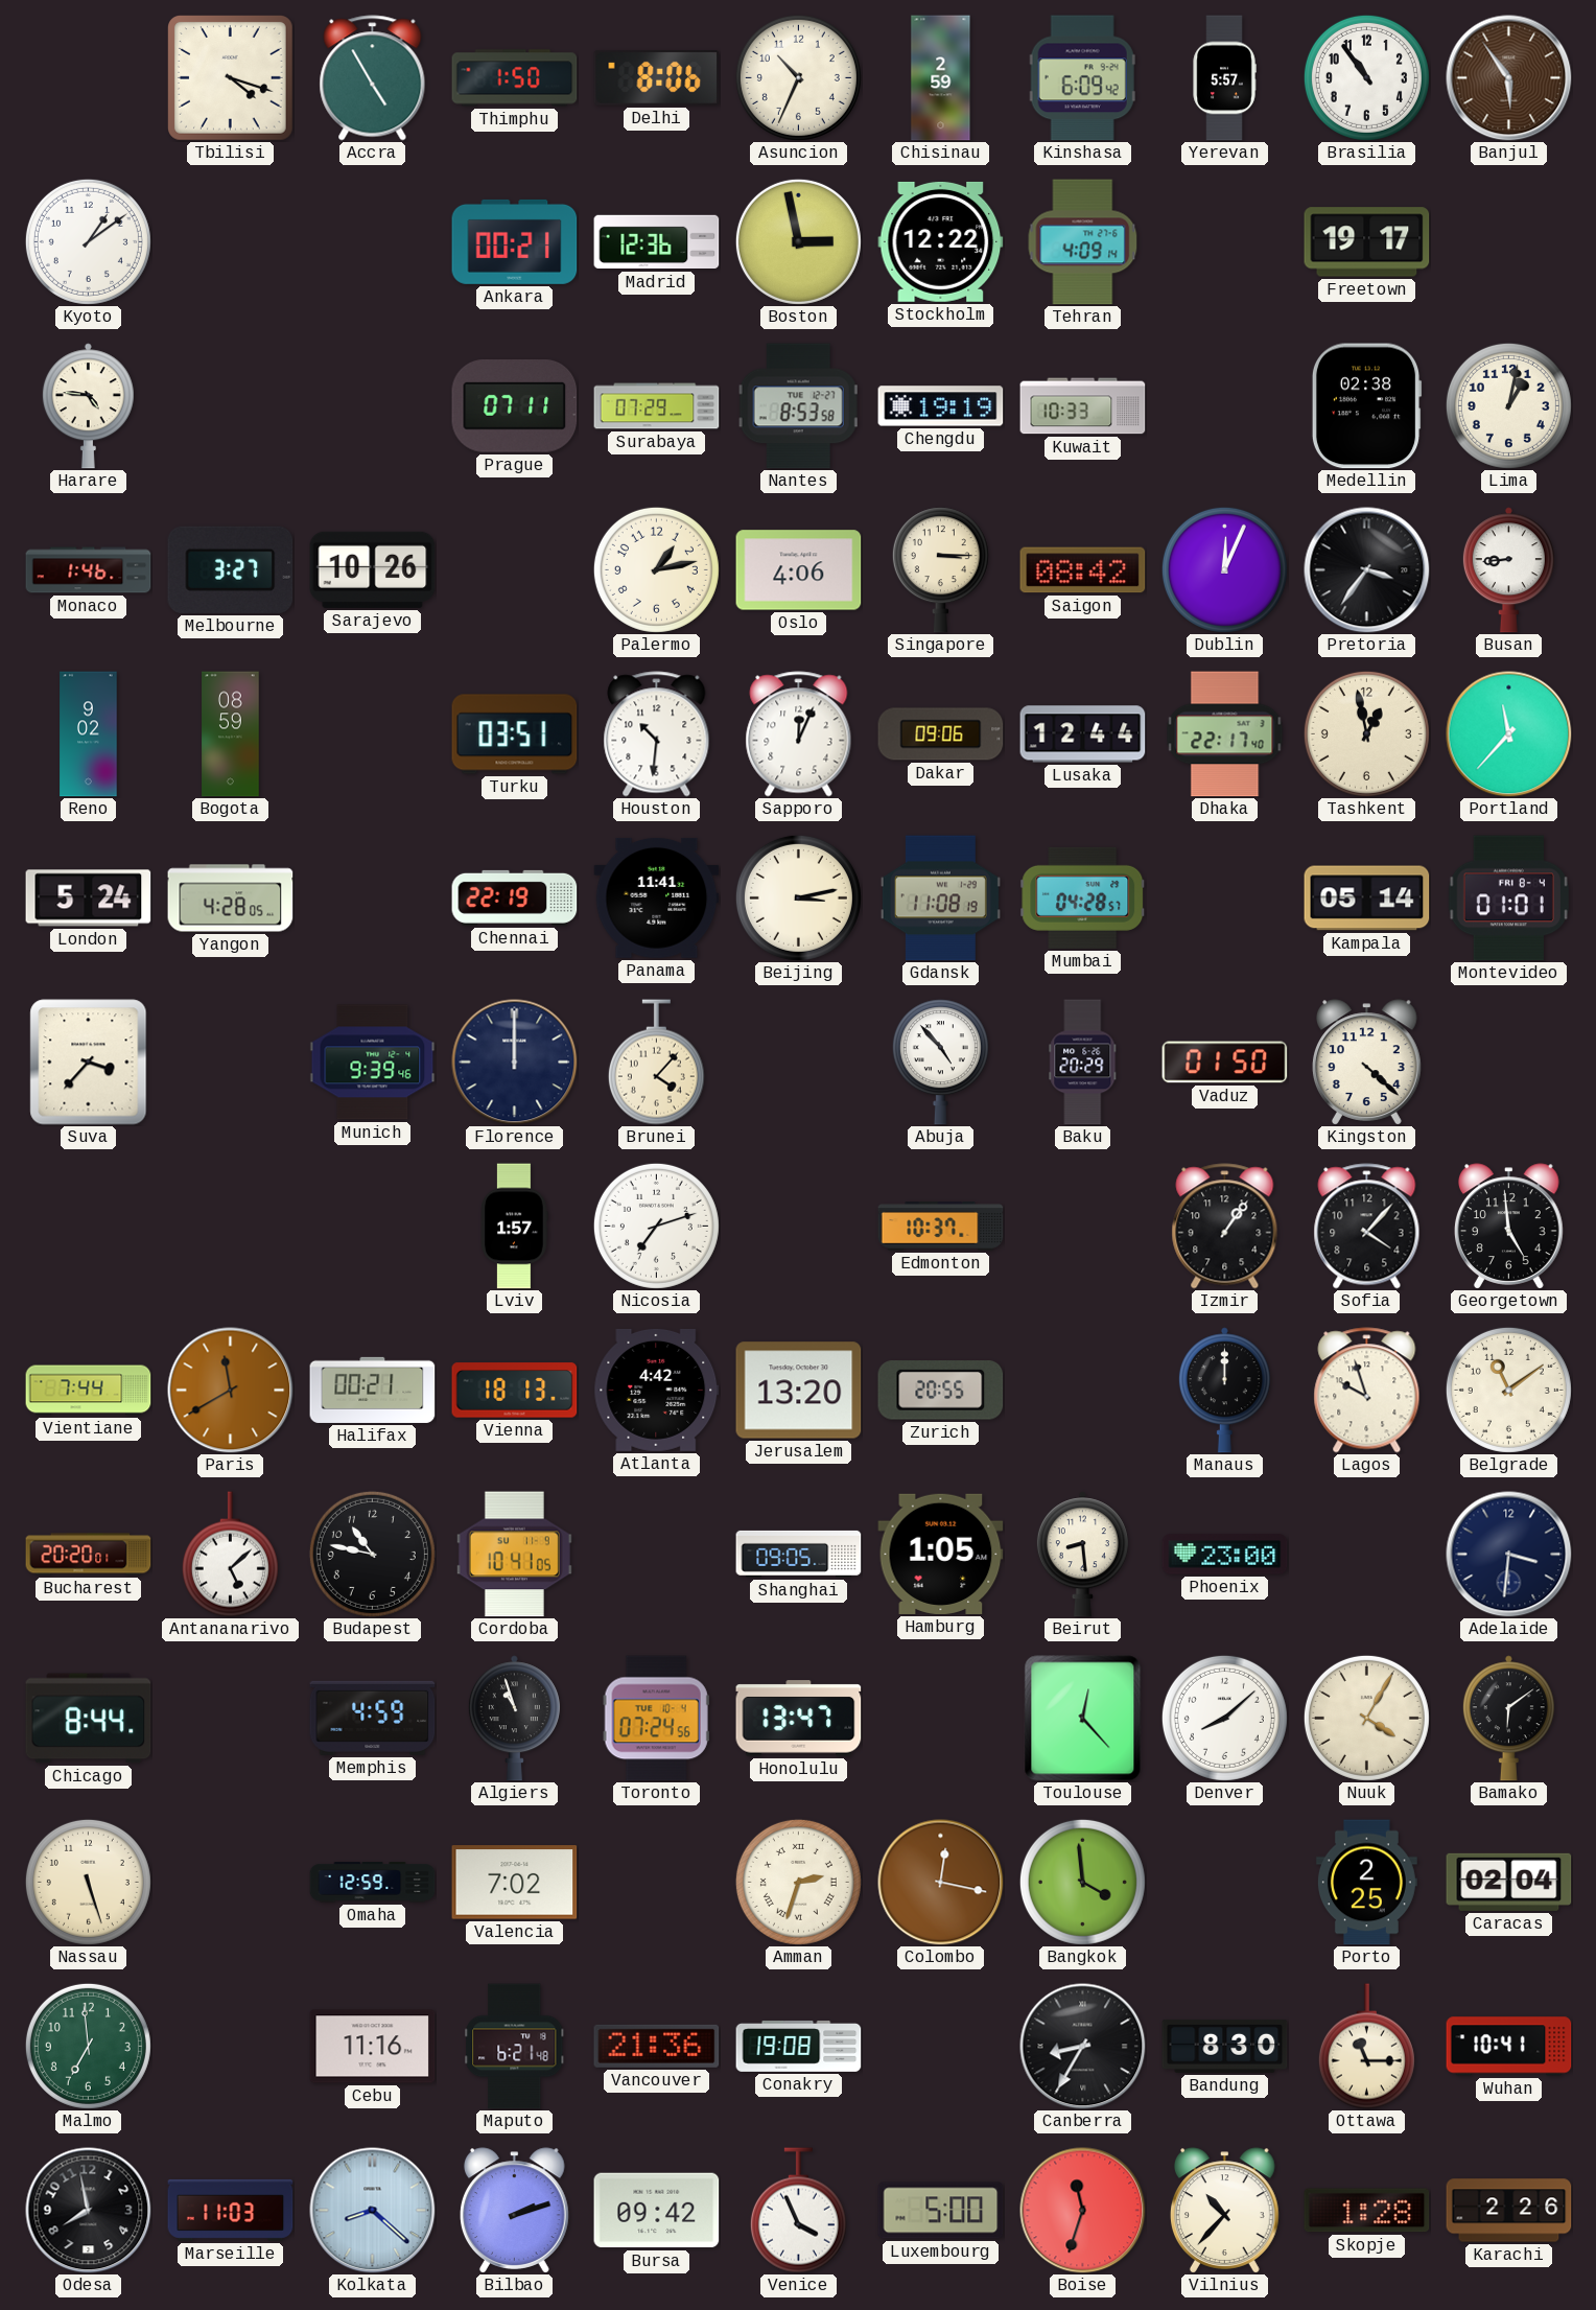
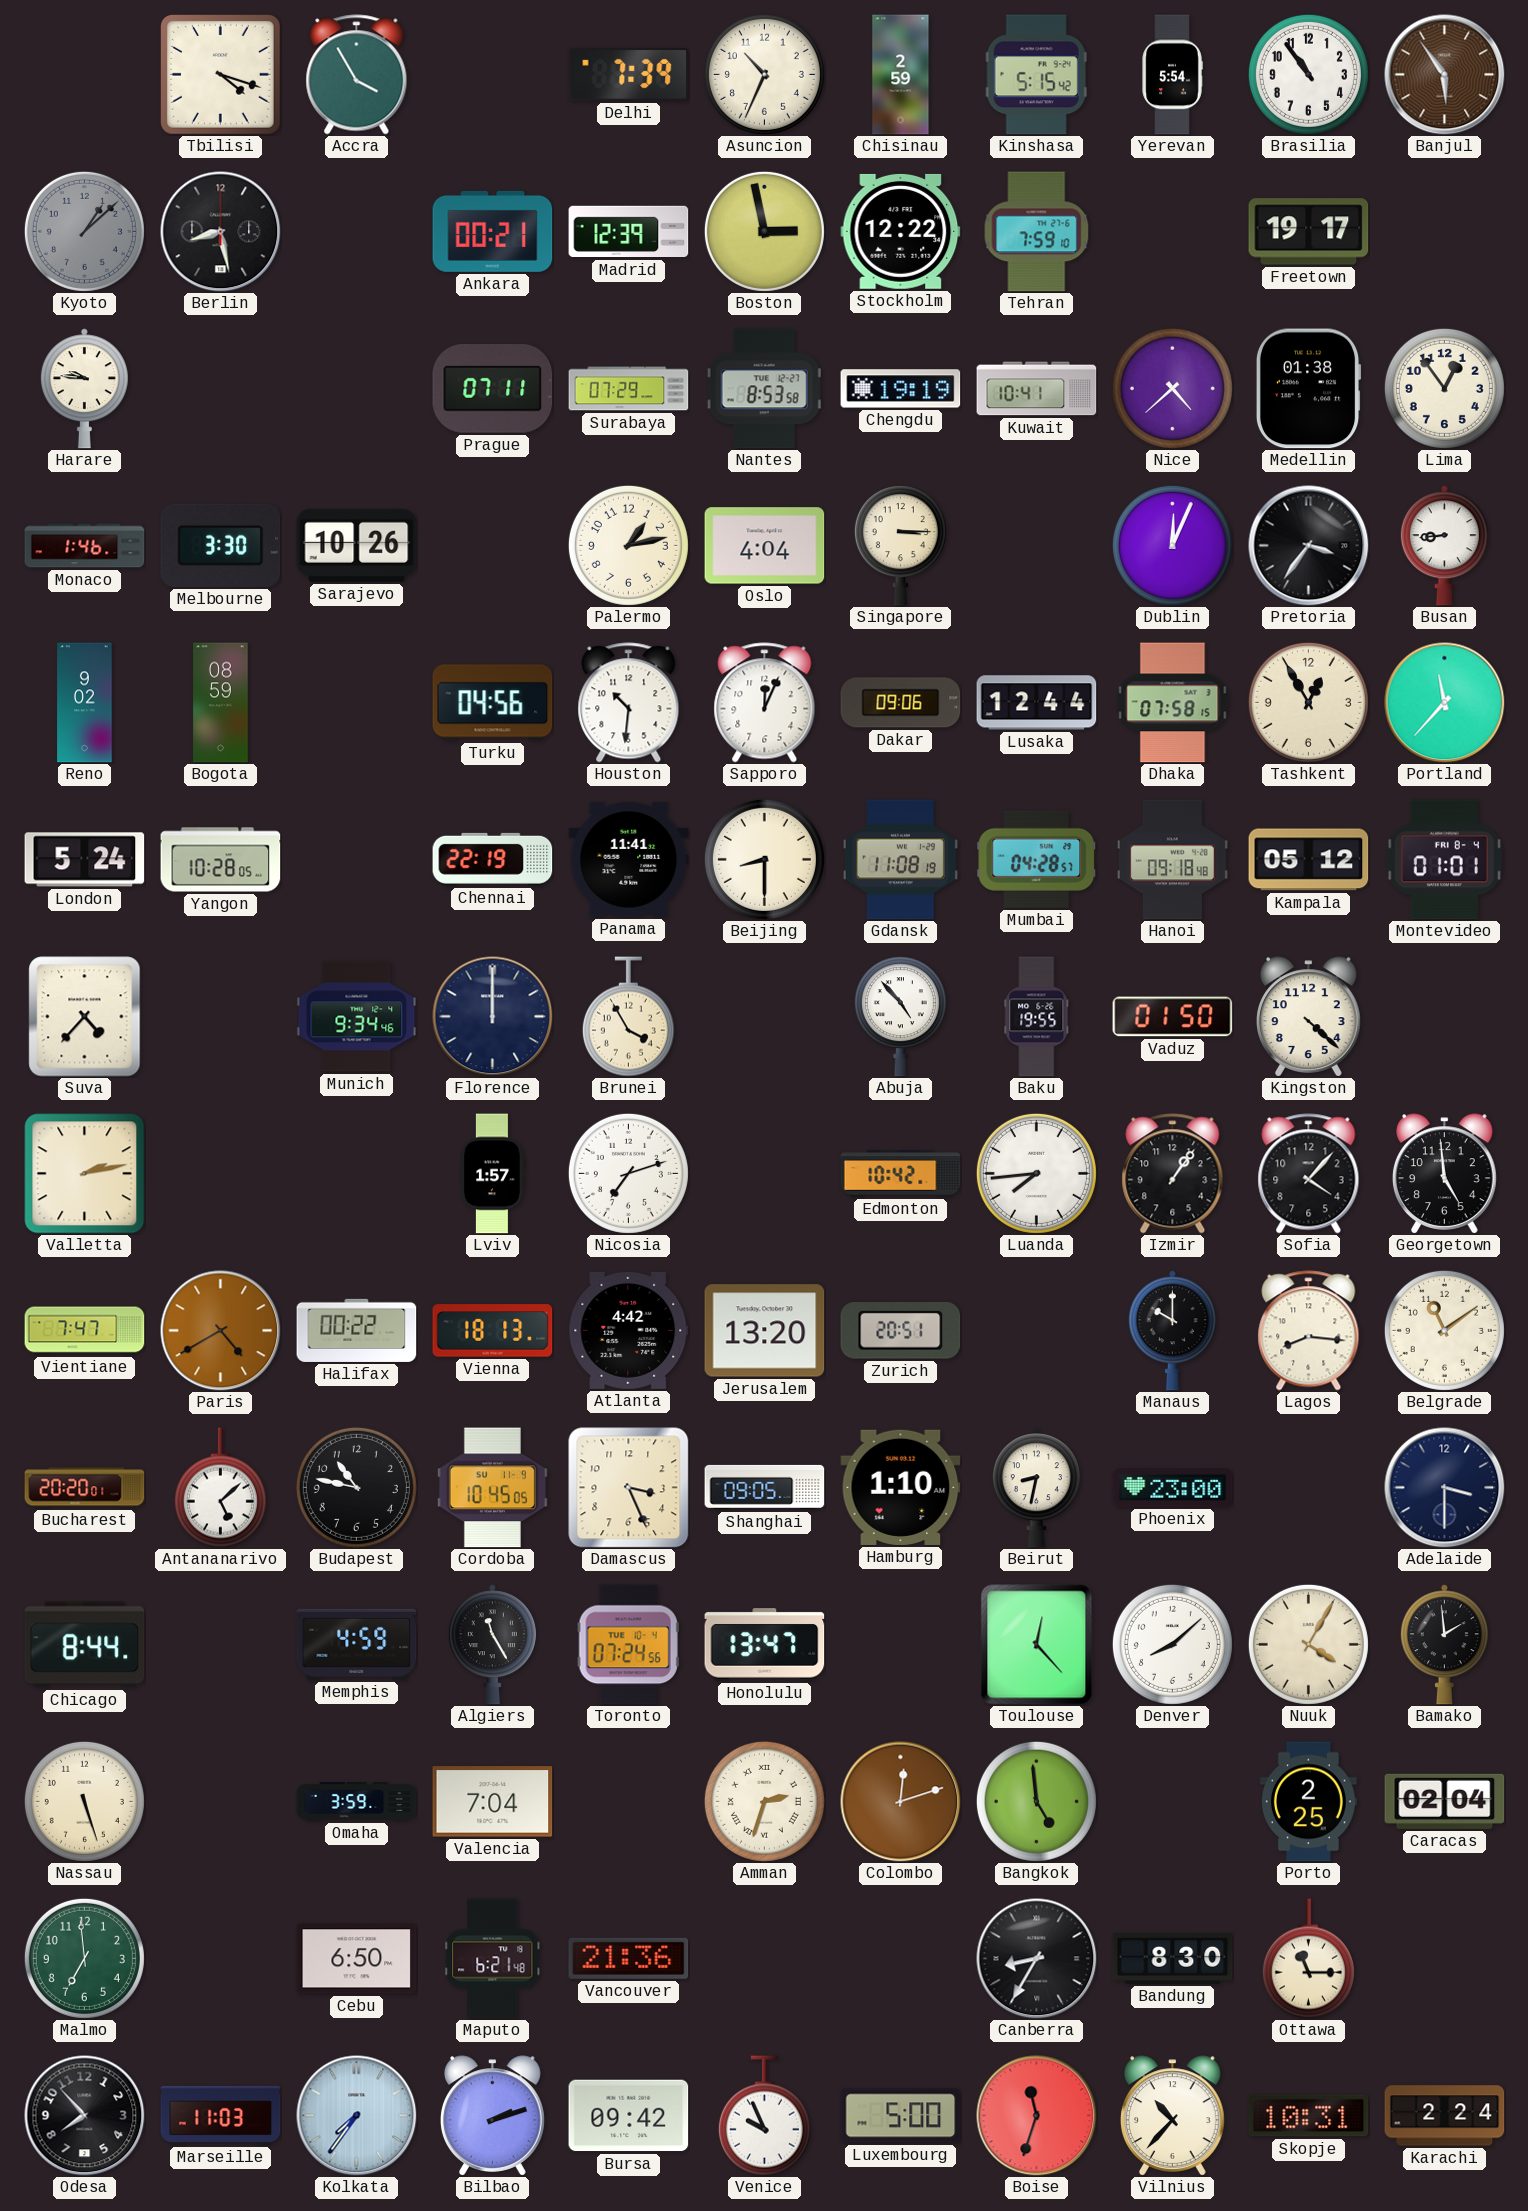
Accra: 4:55 -> 3:55 (357, 75)
Thimphu: 1:50 -> none (515, 78)
Delhi: 8:06 -> 7:39 (629, 74)
Kinshasa: 6:09 -> 5:15 (1036, 75)
Yerevan: 5:57 -> 5:54 (1172, 75)
Kyoto: 1:09 -> 1:08 (84, 231)
Kyoto dial: white -> grey (84, 231)
Berlin: none -> 8:28 (221, 232)
Madrid: 12:36 -> 12:39 (629, 232)
Tehran: 4:09 -> 7:59 (1037, 232)
Harare: 4:46 -> 9:46 (84, 389)
Kuwait: 10:33 -> 10:41 (1037, 389)
Nice: none -> 4:38 (1172, 388)
Medellin: 02:38 -> 01:38 (1308, 389)
Lima: 1:02 -> 12:54 (1444, 388)
Melbourne: 3:27 -> 3:30 (221, 545)
Oslo: 4:06 -> 4:04 (765, 546)
Saigon: 08:42 -> none (1083, 570)
Turku: 03:51 -> 04:56 (493, 703)
Dhaka: 22:17 -> 07:58 (1173, 703)
Tashkent: 12:58 -> 12:55 (1308, 702)
Yangon: 4:28 -> 10:28 (221, 860)
Beijing: 3:13 -> 8:30 (764, 859)
Hanoi: none -> 09:18 (1172, 860)
Kampala: 05:14 -> 05:12 (1309, 860)
Suva: 3:37 -> 4:37 (85, 1017)
Munich: 9:39 -> 9:34 (357, 1017)
Brunei: 4:07 -> 3:55 (628, 1017)
Baku: 20:29 -> 19:55 (1037, 1017)
Valletta: none -> 2:13 (85, 1174)
Edmonton: 10:37 -> 10:42 (901, 1174)
Luanda: none -> 7:44 (1036, 1173)
Vientiane: 7:44 -> 7:47 (85, 1331)
Paris: 11:40 -> 4:40 (221, 1331)
Halifax: 00:21 -> 00:22 (357, 1330)
Zurich: 20:55 -> 20:51 (901, 1331)
Manaus: 12:00 -> 10:00 (1172, 1331)
Lagos: 9:57 -> 8:16 (1309, 1331)
Cordoba: 10:41 -> 10:45 (492, 1488)
Damascus: none -> 3:26 (629, 1488)
Hamburg: 1:05 -> 1:10 (901, 1487)
Beirut: 8:29 -> 8:32 (1036, 1488)
Adelaide: 3:31 -> 3:30 (1445, 1488)
Algiers: 10:57 -> 11:25 (492, 1645)
Bamako: 6:09 -> 1:59 (1444, 1645)
Omaha: 12:59 -> 3:59 (357, 1802)
Valencia: 7:02 -> 7:04 (493, 1802)
Colombo: 12:17 -> 12:12 (901, 1802)
Bangkok: 3:59 -> 4:59 (1036, 1801)
Cebu: 11:16 -> 6:50 (357, 1959)
Conakry: 19:08 -> none (799, 2046)
Wuhan: 10:41 -> none (1509, 2047)
Odesa: 7:58 -> 7:53 (85, 2116)
Kolkata: 8:22 -> 7:36 (357, 2116)
Venice: 3:56 -> 9:56 (764, 2116)
Skopje: 1:28 -> 10:31 (1309, 2116)
Karachi: 2:26 -> 2:24 (1445, 2116)
